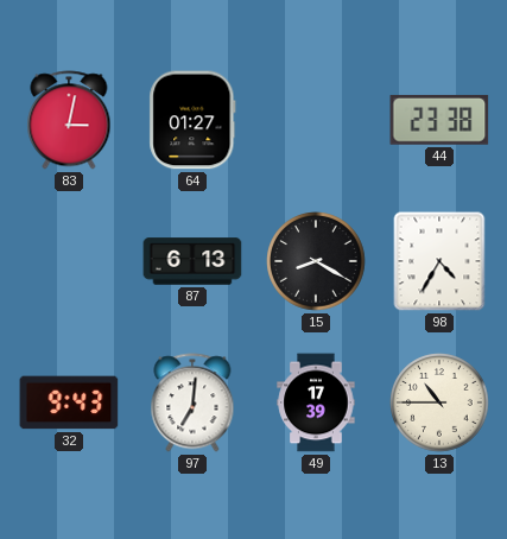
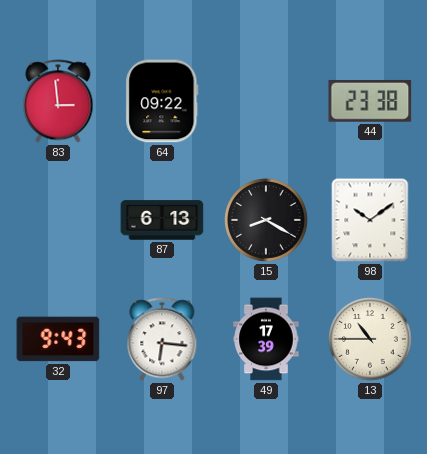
83: 3:02 -> 2:59 (58, 101)
64: 01:27 -> 09:22 (162, 101)
98: 4:35 -> 10:09 (370, 220)
97: 7:01 -> 6:16 (162, 339)
